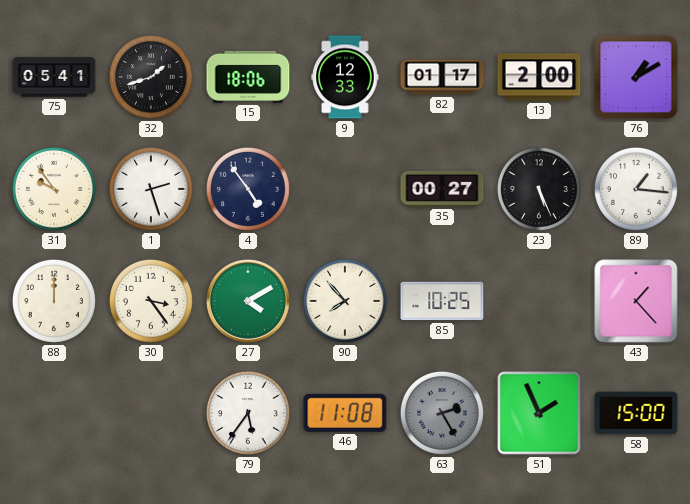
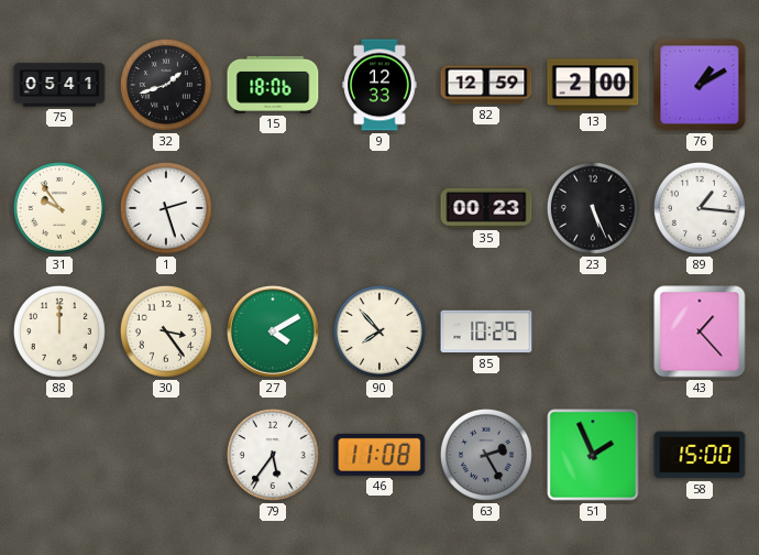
82: 01:17 -> 12:59 (486, 85)
4: 4:54 -> none (248, 189)
35: 00:27 -> 00:23 (486, 208)
